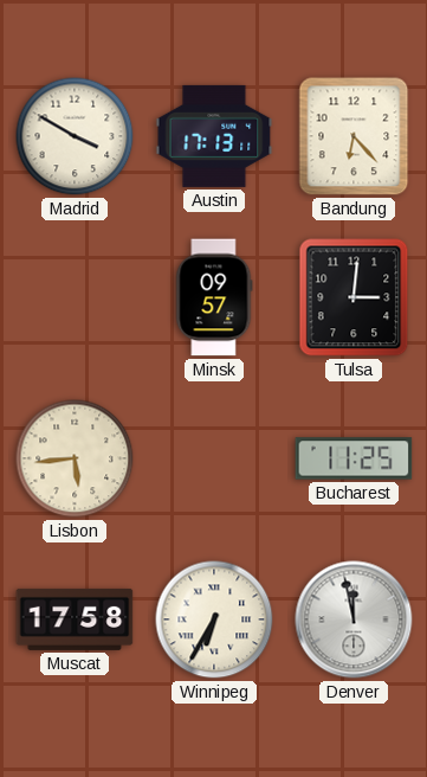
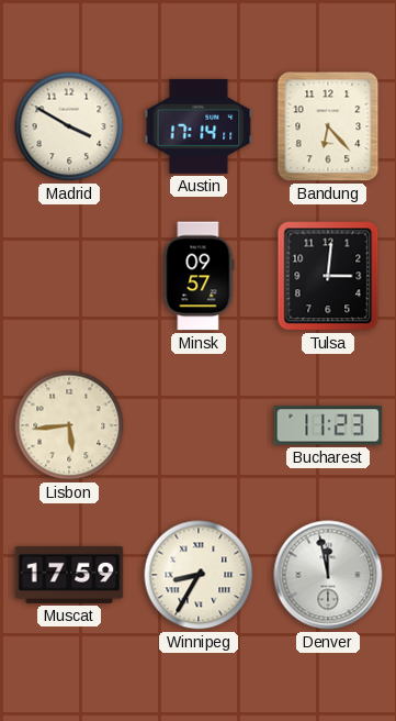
Austin: 17:13 -> 17:14 (199, 126)
Bucharest: 11:25 -> 11:23 (328, 425)
Muscat: 17:58 -> 17:59 (69, 575)
Winnipeg: 6:35 -> 8:35 (199, 575)
